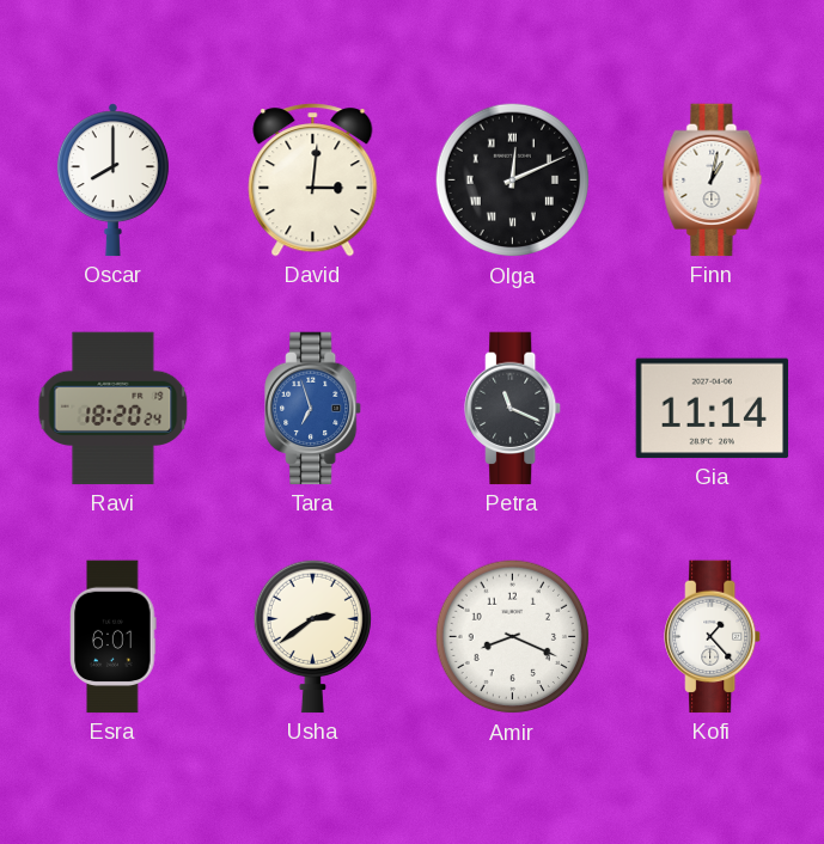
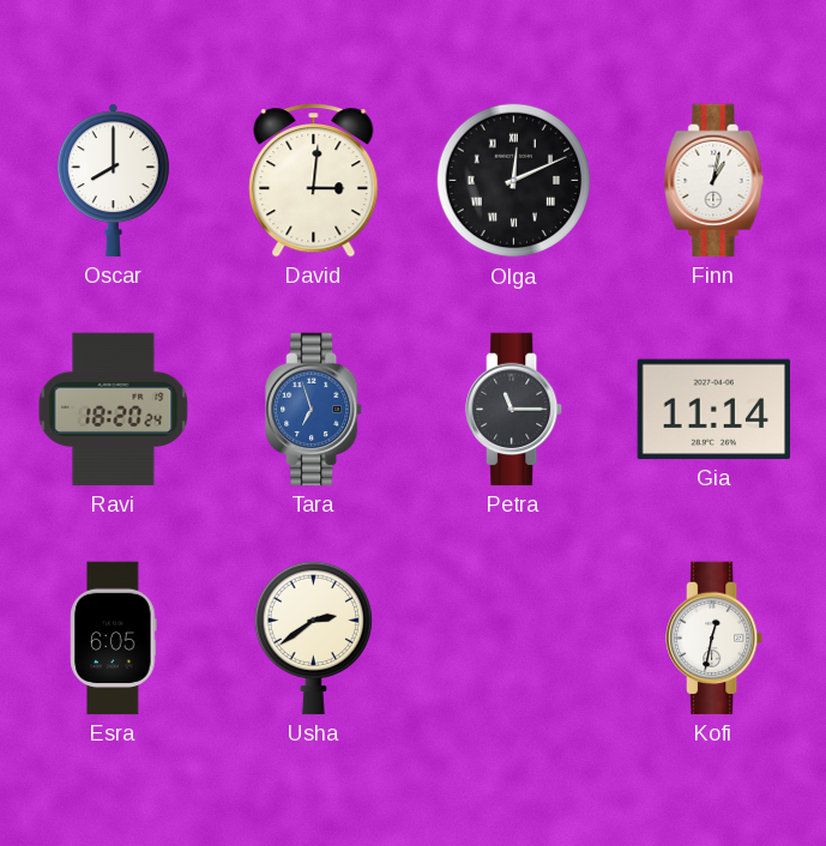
Petra: 11:19 -> 11:15 (516, 410)
Esra: 6:01 -> 6:05 (114, 639)
Amir: 8:19 -> none (513, 637)
Kofi: 1:23 -> 12:32 (716, 639)
